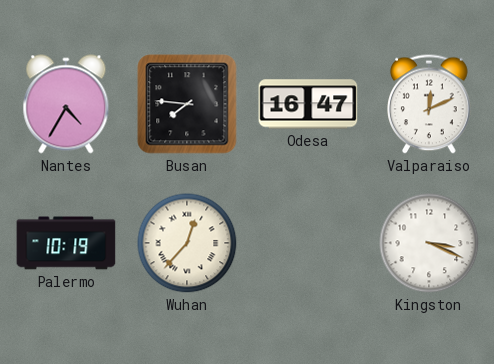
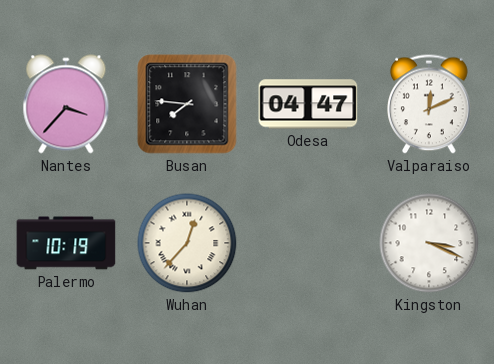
Nantes: 4:35 -> 3:37 (66, 104)
Odesa: 16:47 -> 04:47 (308, 104)
